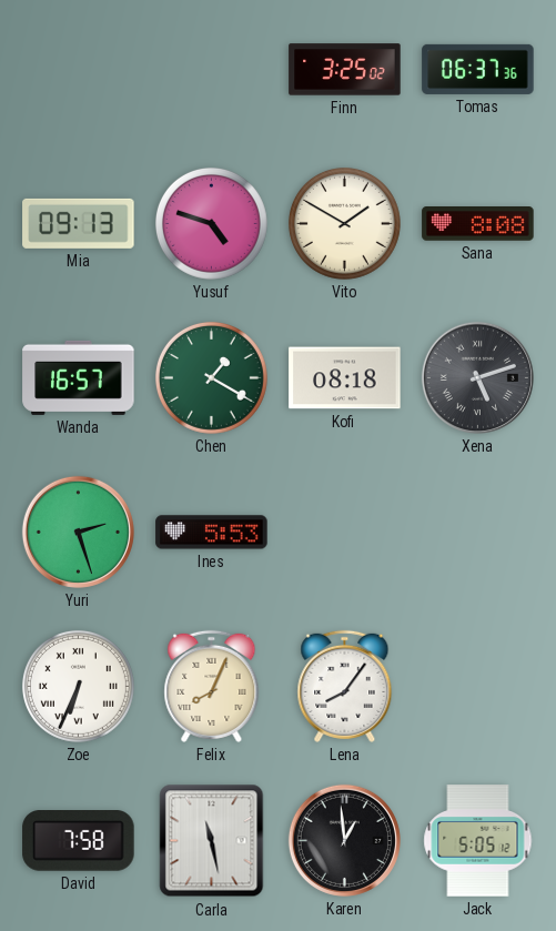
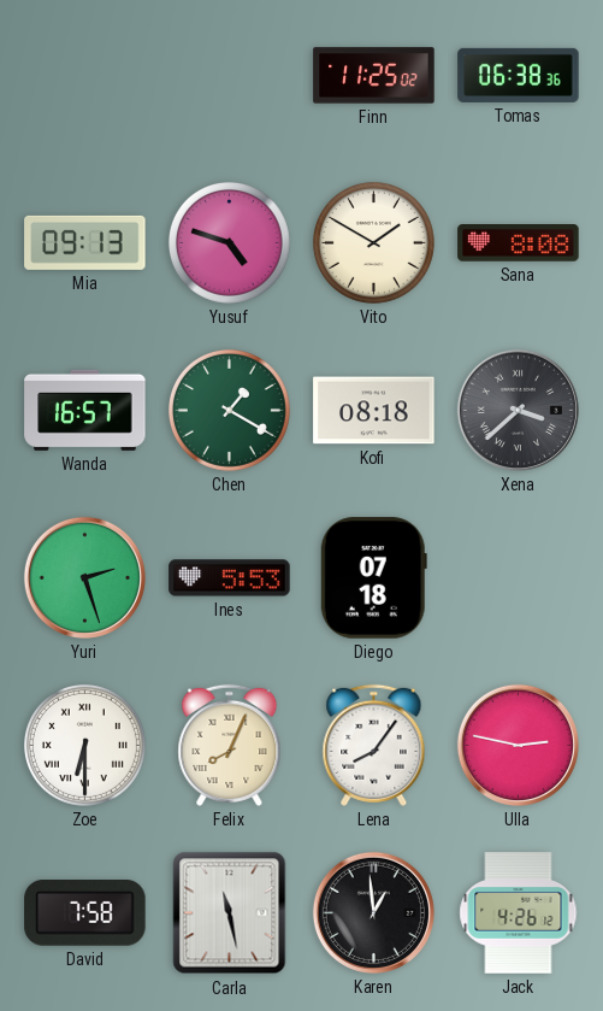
Finn: 3:25 -> 11:25 (374, 76)
Tomas: 06:37 -> 06:38 (519, 75)
Xena: 5:12 -> 3:38 (518, 410)
Diego: none -> 07:18 (373, 578)
Zoe: 6:34 -> 6:30 (84, 745)
Ulla: none -> 2:47 (518, 745)
Jack: 5:05 -> 4:26 (519, 913)
